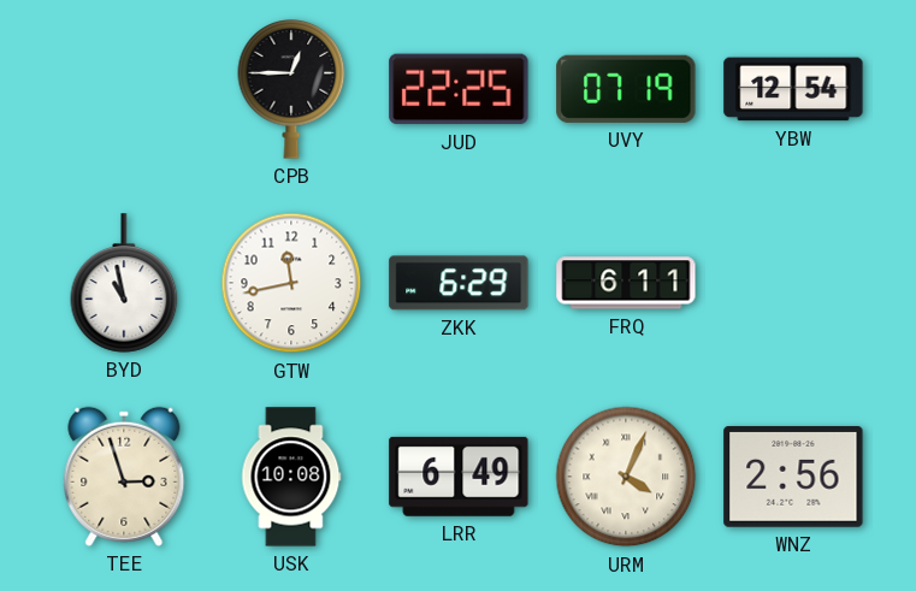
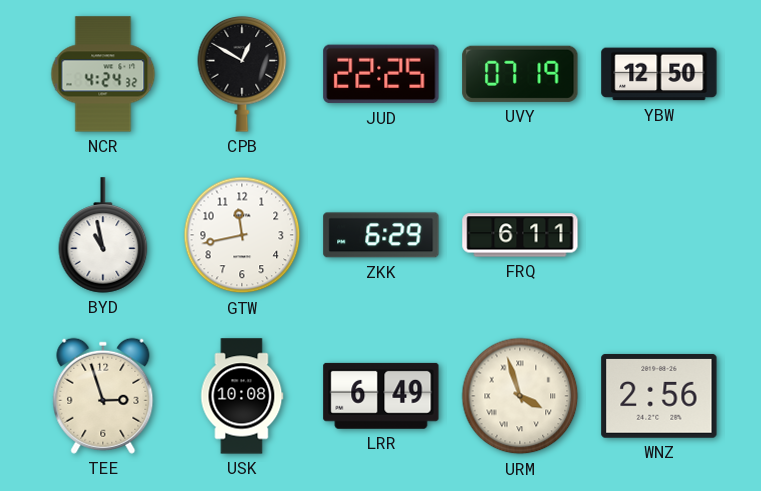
NCR: none -> 4:24 (103, 74)
CPB: 12:45 -> 12:50 (242, 75)
YBW: 12:54 -> 12:50 (659, 74)
URM: 4:04 -> 3:57 (520, 396)
